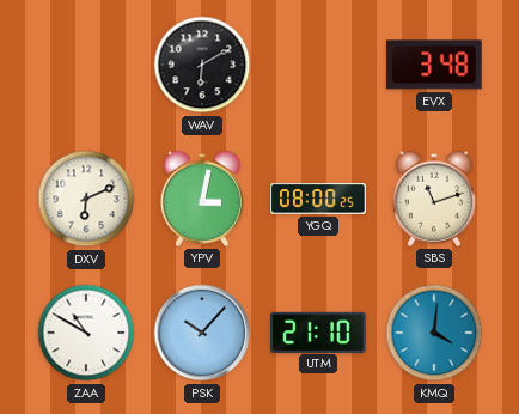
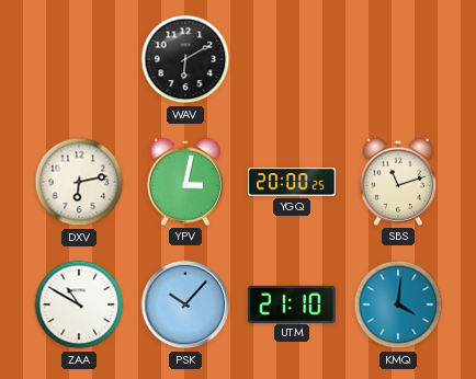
EVX: 3:48 -> none (434, 65)
DXV: 6:11 -> 6:13 (79, 182)
YGQ: 08:00 -> 20:00 (292, 182)
